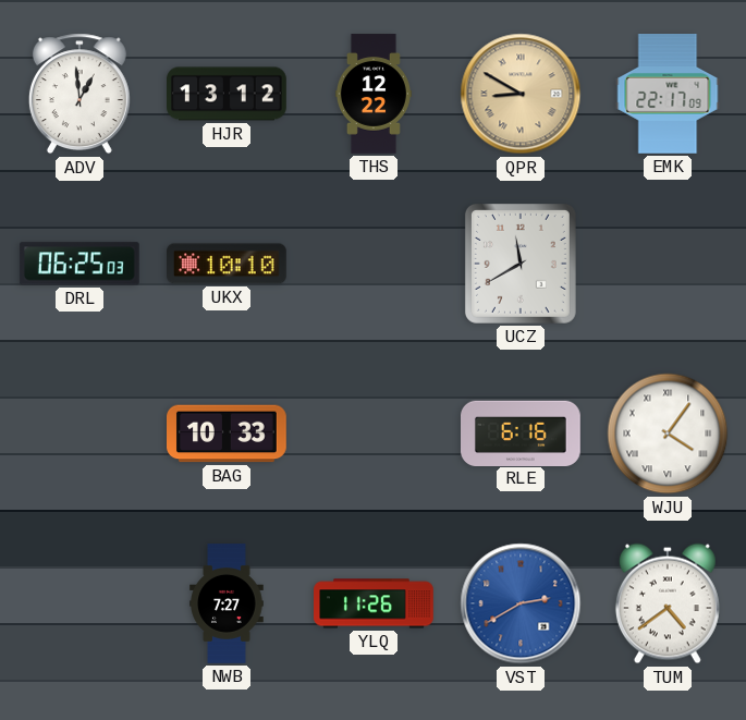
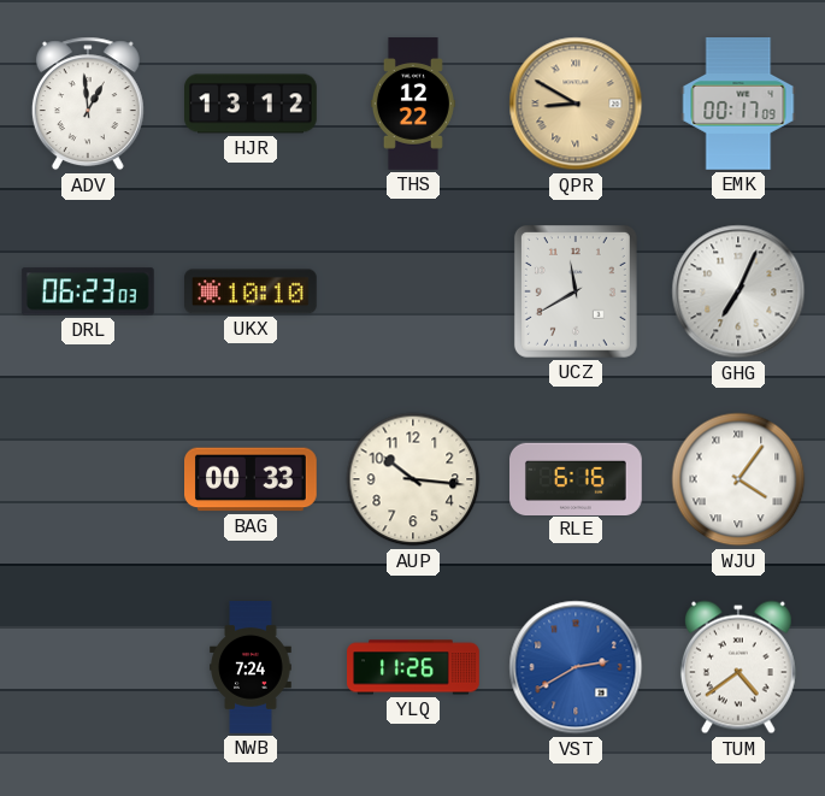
EMK: 22:17 -> 00:17 (738, 105)
DRL: 06:25 -> 06:23 (88, 291)
GHG: none -> 7:04 (738, 291)
BAG: 10:33 -> 00:33 (252, 479)
AUP: none -> 10:16 (413, 479)
NWB: 7:27 -> 7:24 (251, 667)
